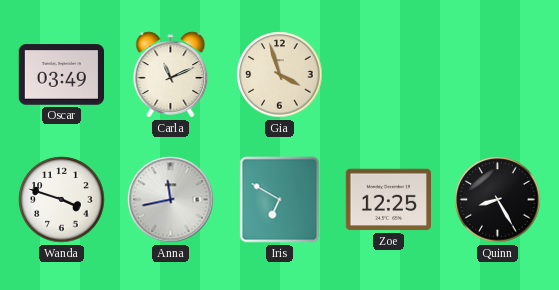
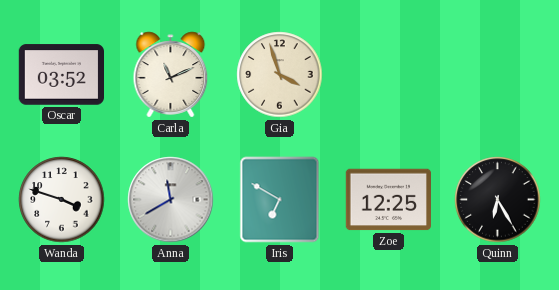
Oscar: 03:49 -> 03:52 (62, 75)
Anna: 11:43 -> 11:40 (171, 200)
Quinn: 8:25 -> 6:25 (498, 200)
